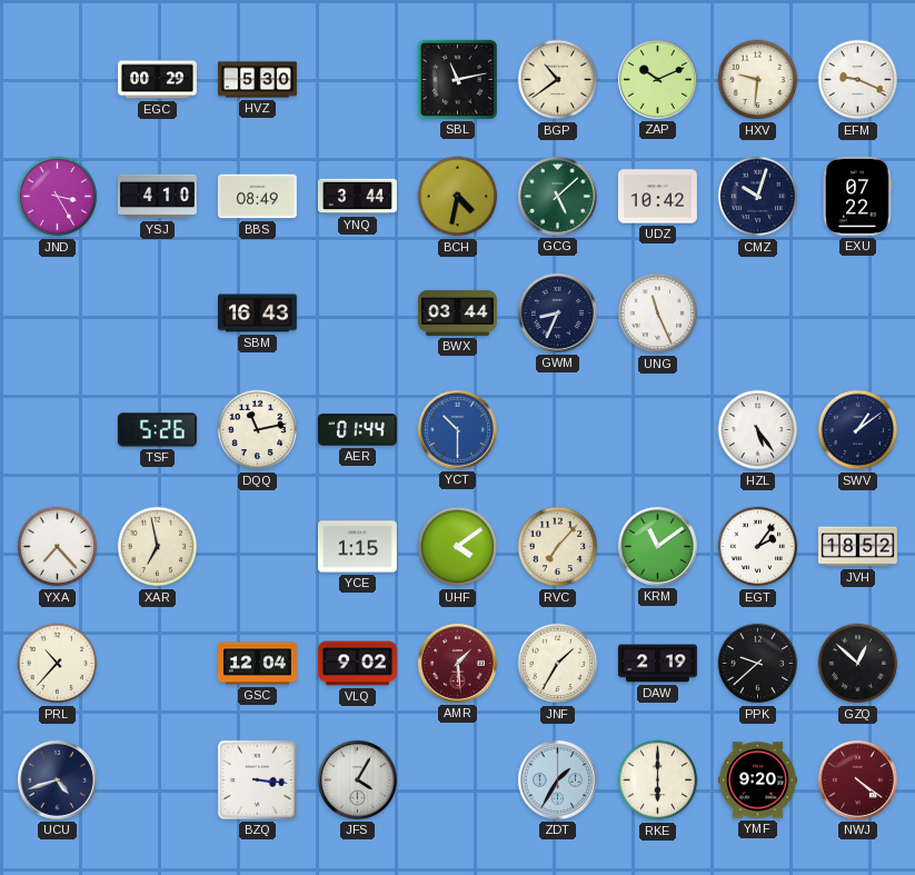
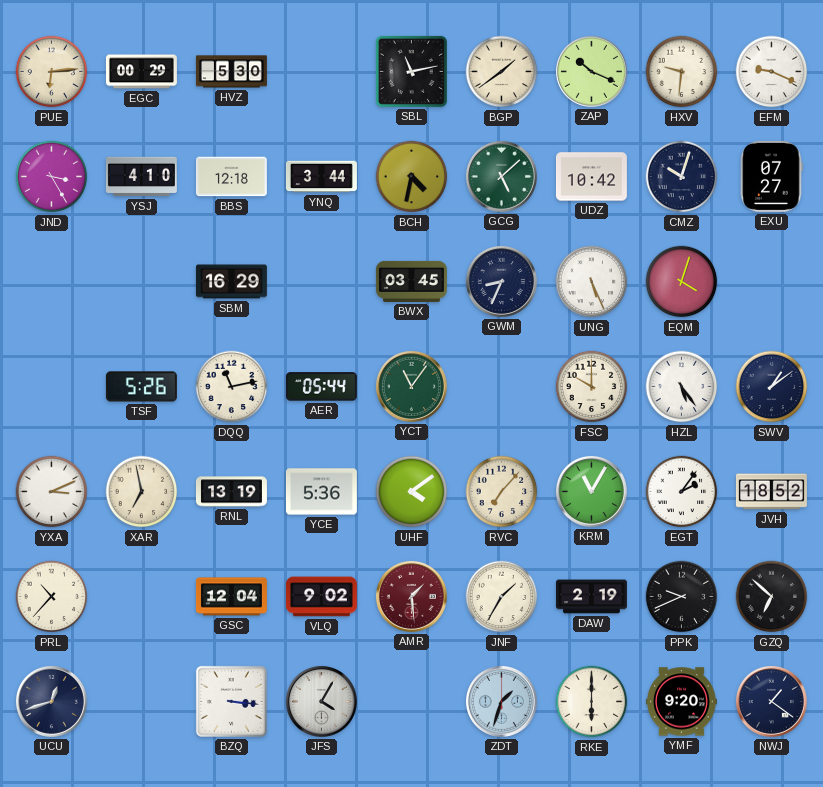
PUE: none -> 6:14 (52, 72)
BGP: 10:39 -> 1:39 (502, 72)
ZAP: 10:11 -> 10:19 (591, 71)
BBS: 08:49 -> 12:18 (231, 177)
EXU: 07:22 -> 07:27 (772, 176)
SBM: 16:43 -> 16:29 (231, 282)
BWX: 03:44 -> 03:45 (411, 281)
UNG: 11:26 -> 5:26 (592, 282)
EQM: none -> 4:03 (682, 282)
AER: 01:44 -> 05:44 (321, 387)
YCT: 10:30 -> 11:06 (411, 386)
YCT dial: blue -> green (411, 386)
FSC: none -> 10:00 (592, 387)
YXA: 7:23 -> 3:11 (52, 492)
RNL: none -> 13:19 (231, 492)
YCE: 1:15 -> 5:36 (321, 492)
KRM: 11:09 -> 11:05 (591, 491)
PPK: 9:38 -> 9:41 (682, 597)
GZQ: 12:52 -> 6:52 (772, 597)
UCU: 4:42 -> 12:42 (51, 701)
ZDT: 1:35 -> 1:33 (501, 701)
NWJ: 4:21 -> 1:21 (771, 701)
NWJ dial: burgundy -> navy (771, 701)
